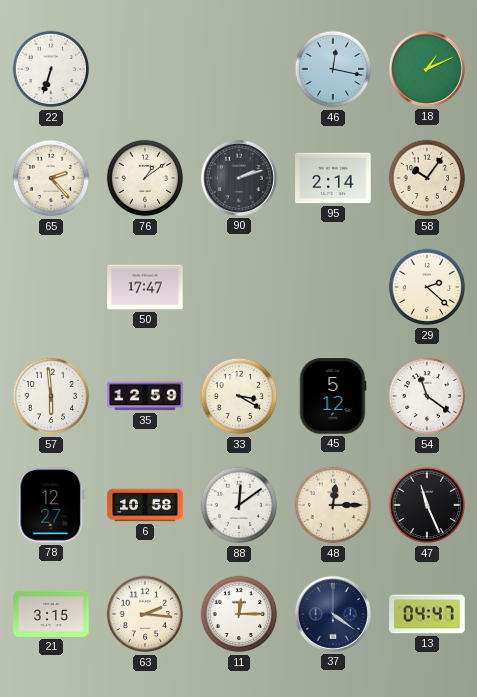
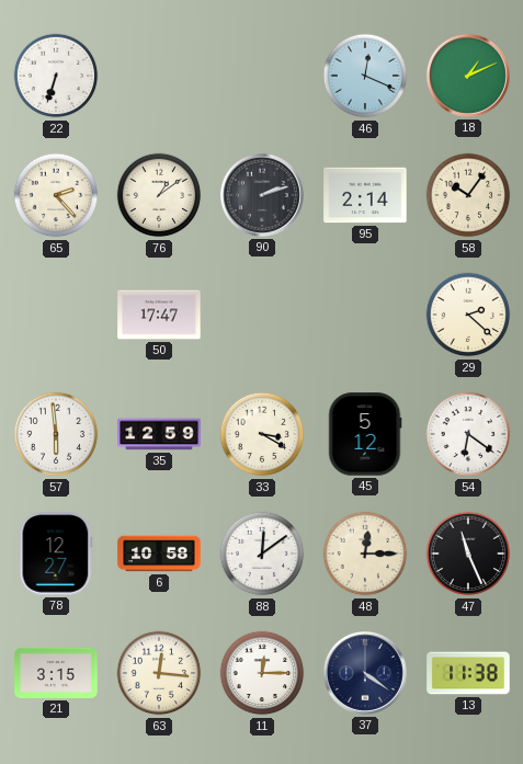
46: 12:17 -> 12:19 (365, 76)
54: 11:21 -> 6:21 (468, 434)
63: 2:16 -> 12:16 (159, 673)
13: 04:47 -> 11:38 (468, 673)
